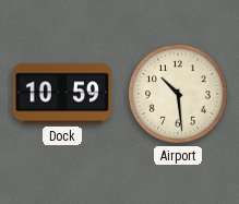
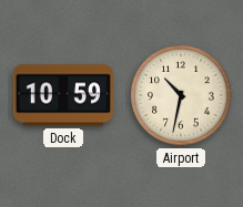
Airport: 10:29 -> 10:32 (181, 95)
